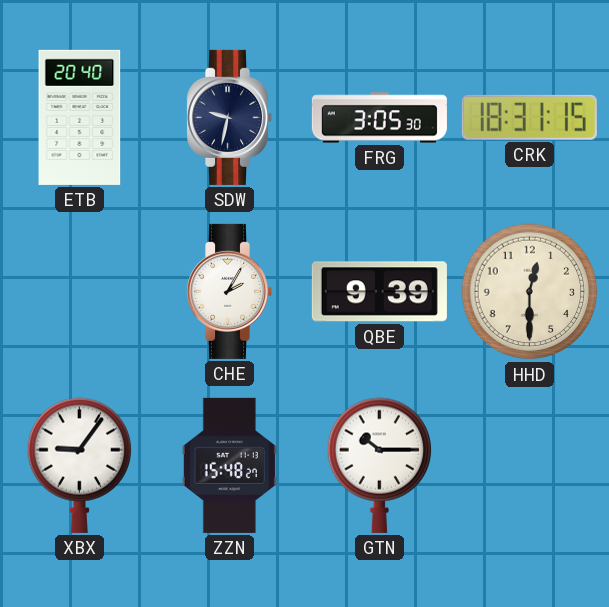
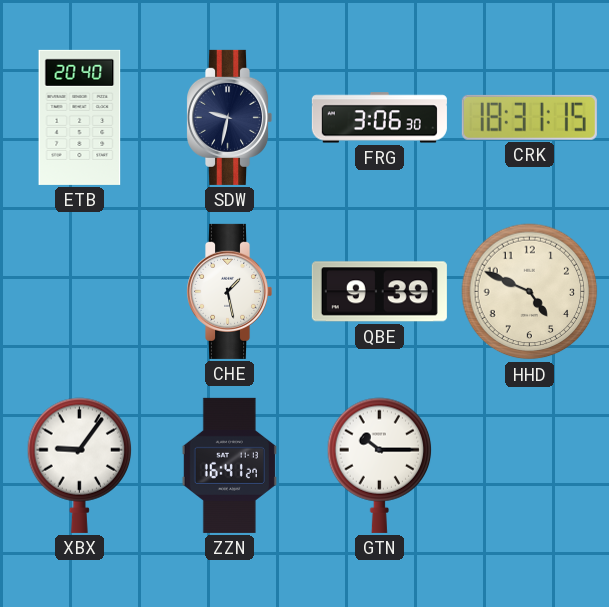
FRG: 3:05 -> 3:06 (379, 118)
CHE: 2:05 -> 1:28 (230, 291)
HHD: 12:30 -> 4:49 (530, 292)
ZZN: 15:48 -> 16:41 (229, 465)
